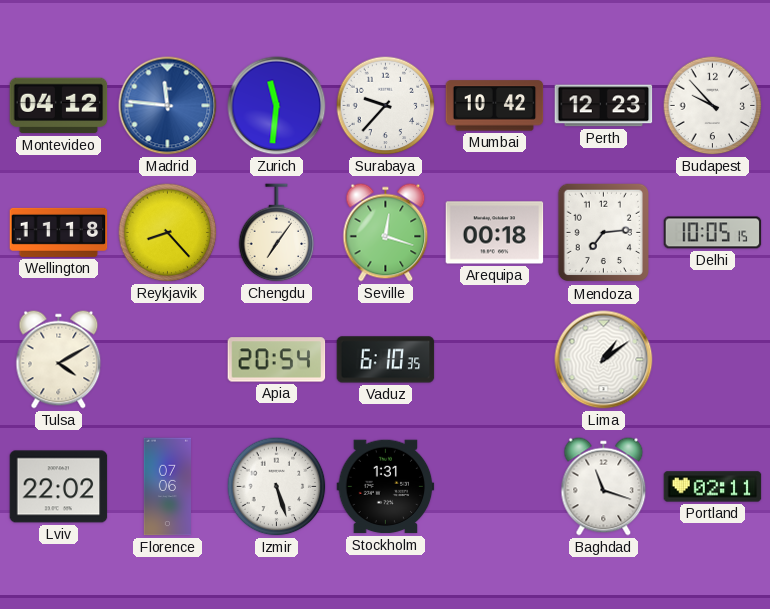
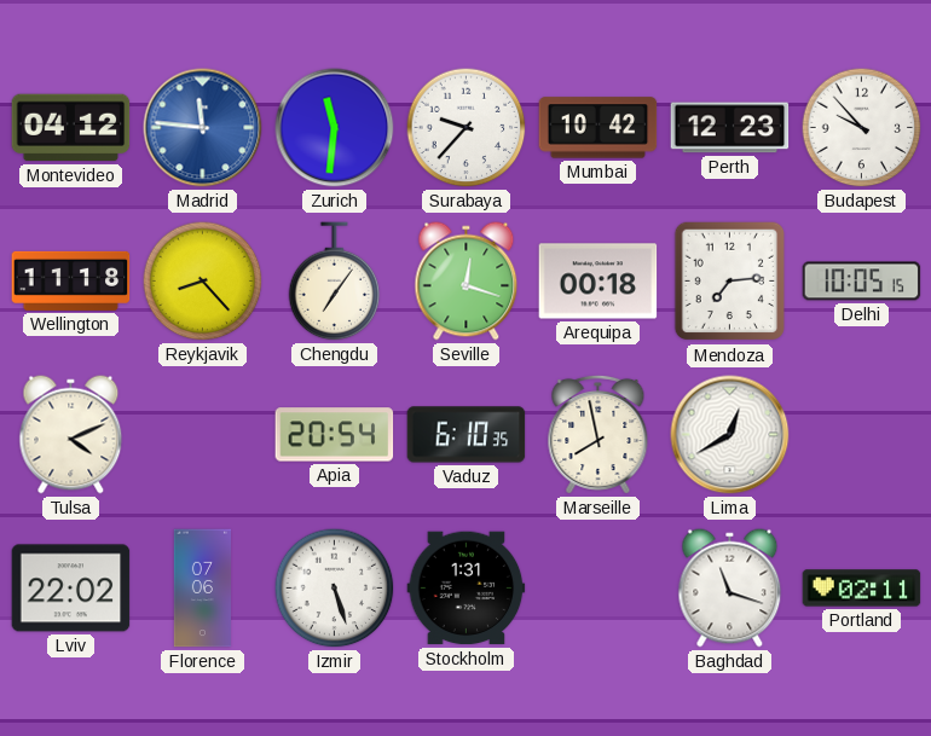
Tulsa: 4:10 -> 4:11 (71, 435)
Marseille: none -> 7:58 (598, 434)
Lima: 1:09 -> 12:40 (730, 435)
